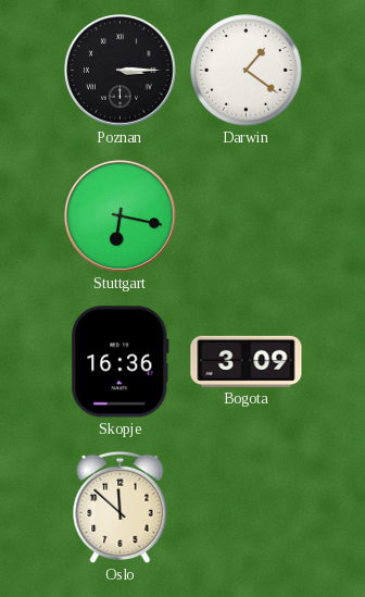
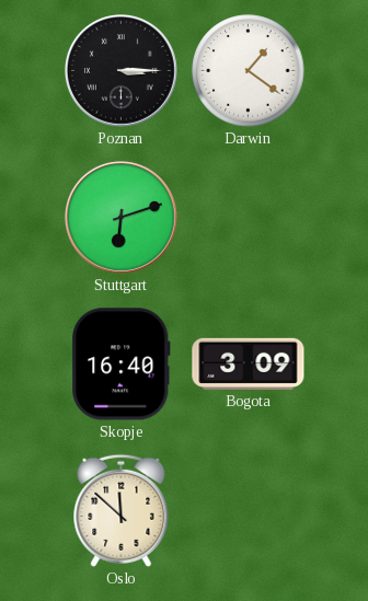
Stuttgart: 6:17 -> 6:12 (120, 217)
Skopje: 16:36 -> 16:40 (122, 365)
